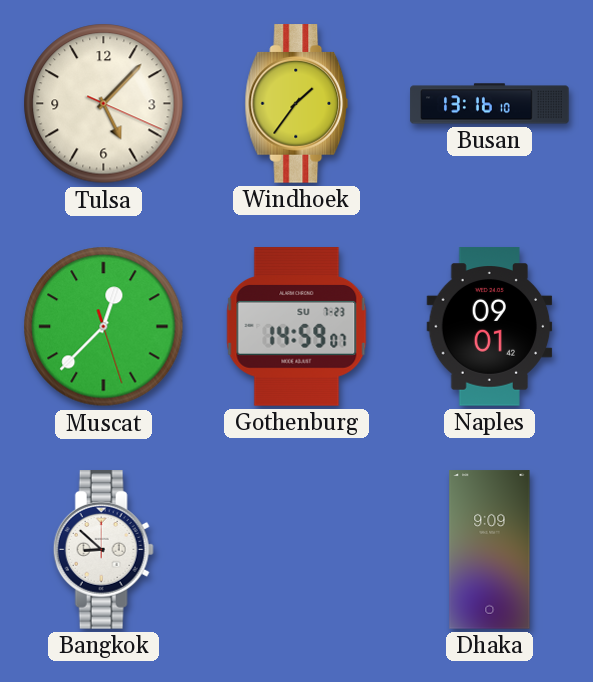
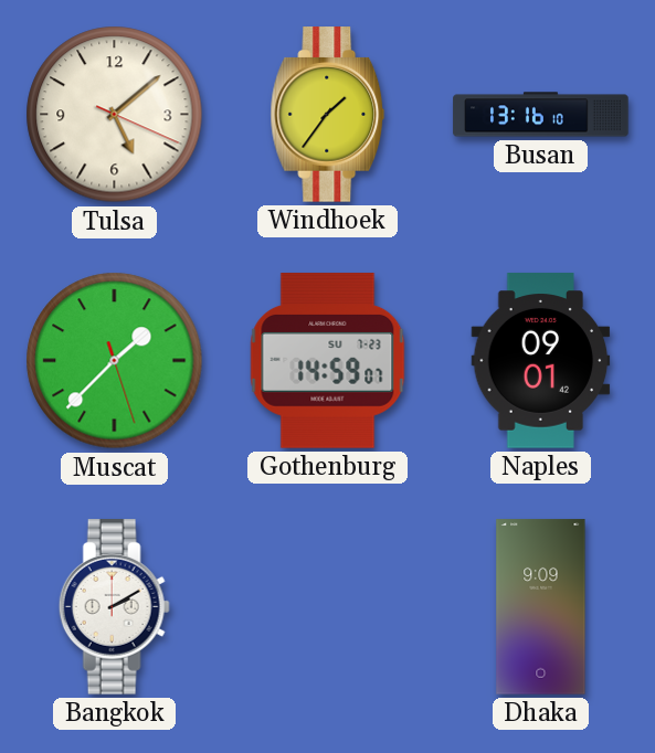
Tulsa: 5:07 -> 5:08 (115, 115)
Muscat: 12:37 -> 1:37 (115, 361)
Bangkok: 8:52 -> 2:10 (114, 607)
